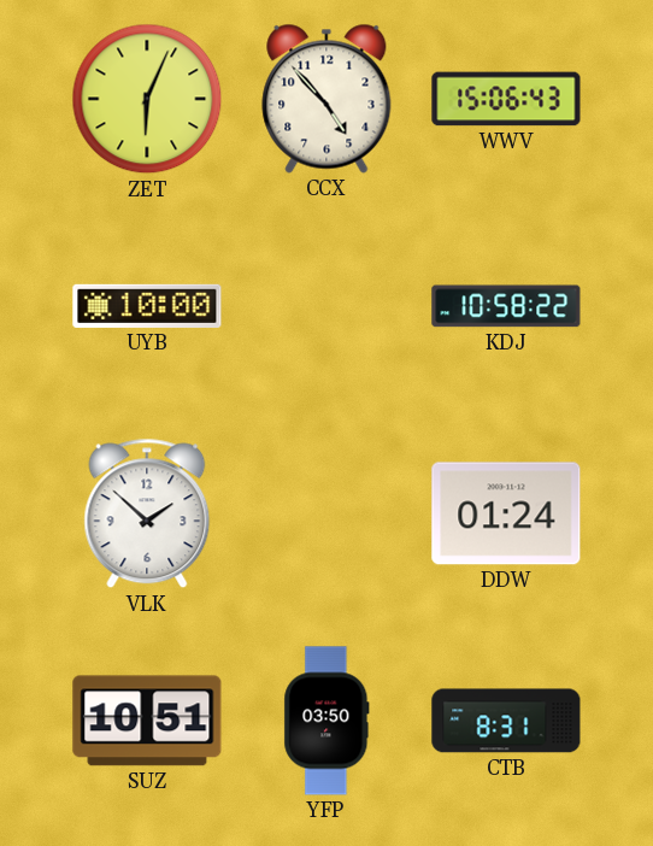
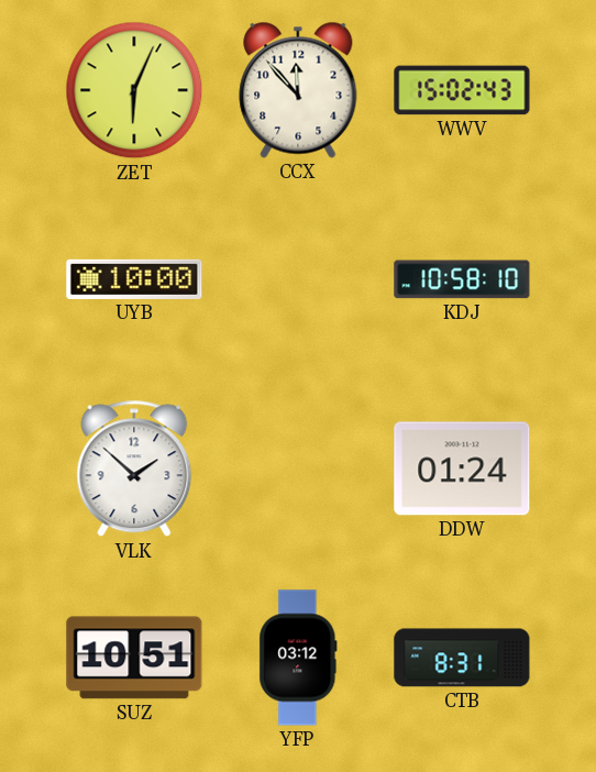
CCX: 4:53 -> 11:53 (298, 90)
WWV: 15:06 -> 15:02 (462, 90)
KDJ: 10:58:22 -> 10:58:10 (462, 279)
YFP: 03:50 -> 03:12 (298, 658)
